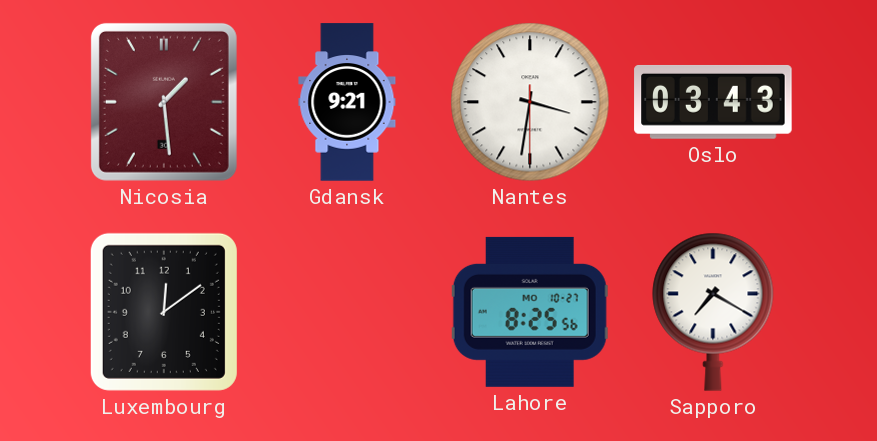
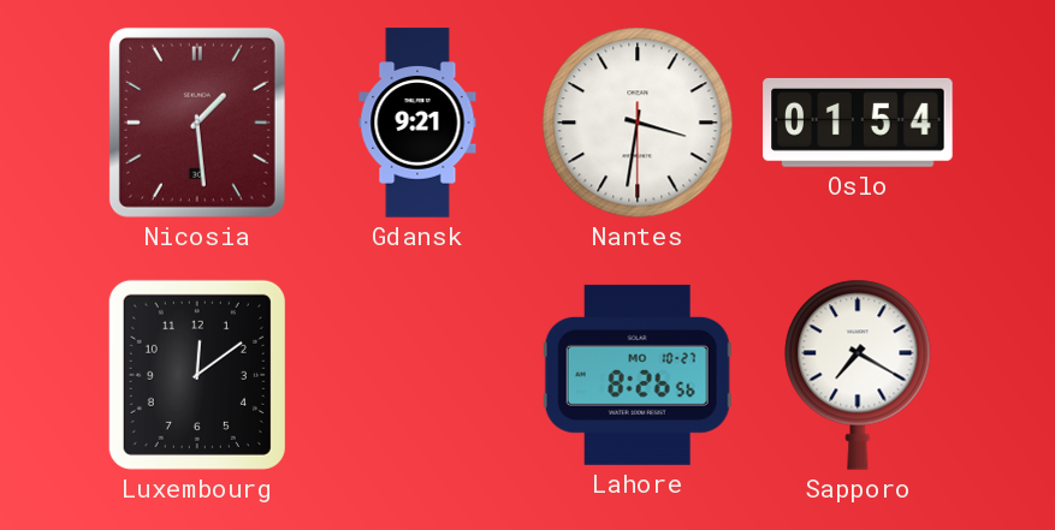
Oslo: 03:43 -> 01:54 (858, 123)
Lahore: 8:25 -> 8:26 (638, 375)
